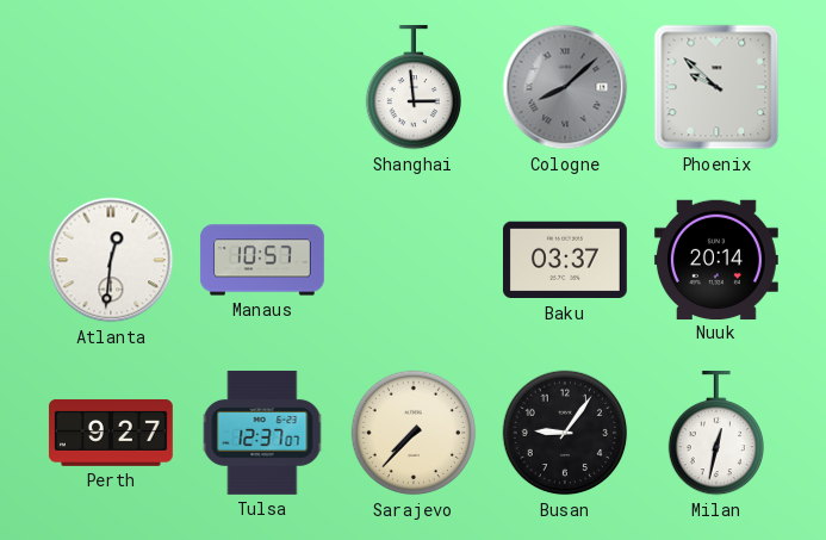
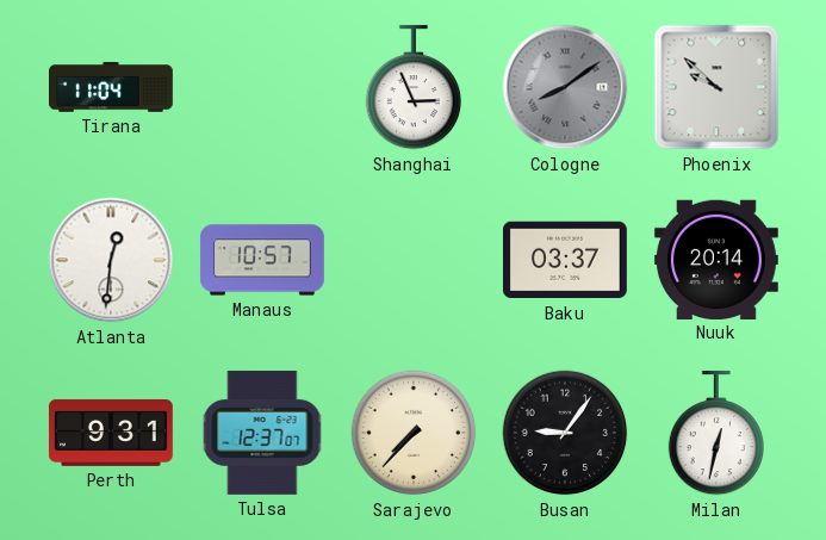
Tirana: none -> 11:04 (112, 87)
Shanghai: 2:59 -> 2:56 (412, 87)
Cologne: 8:08 -> 8:09 (565, 87)
Perth: 9:27 -> 9:31 (111, 433)
